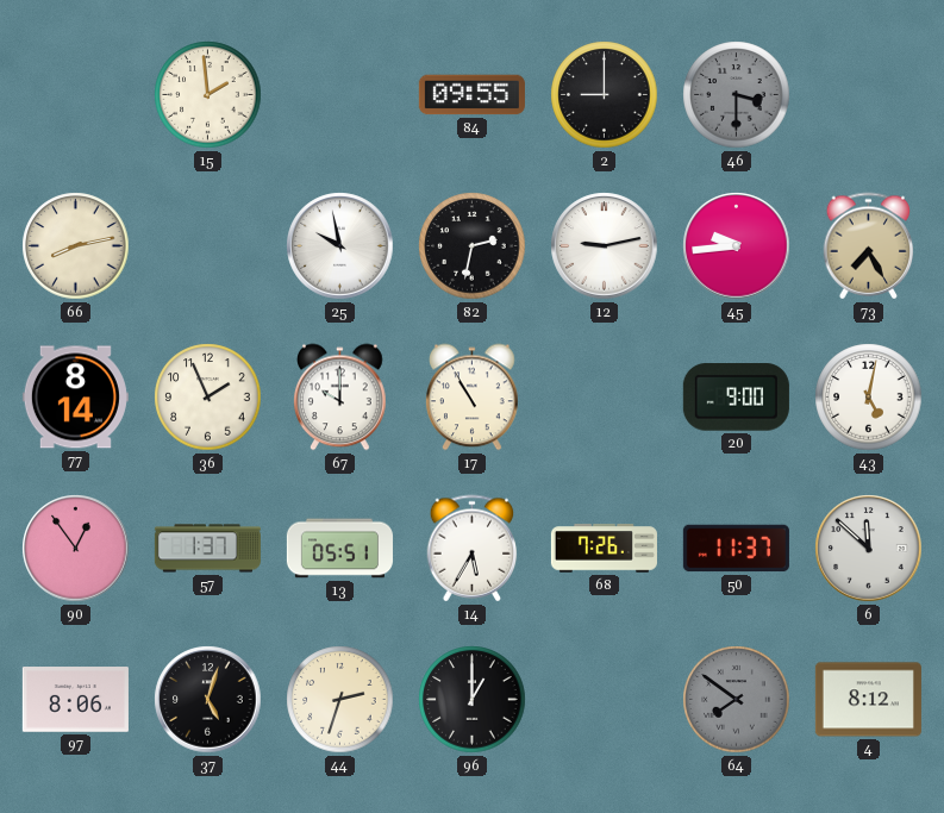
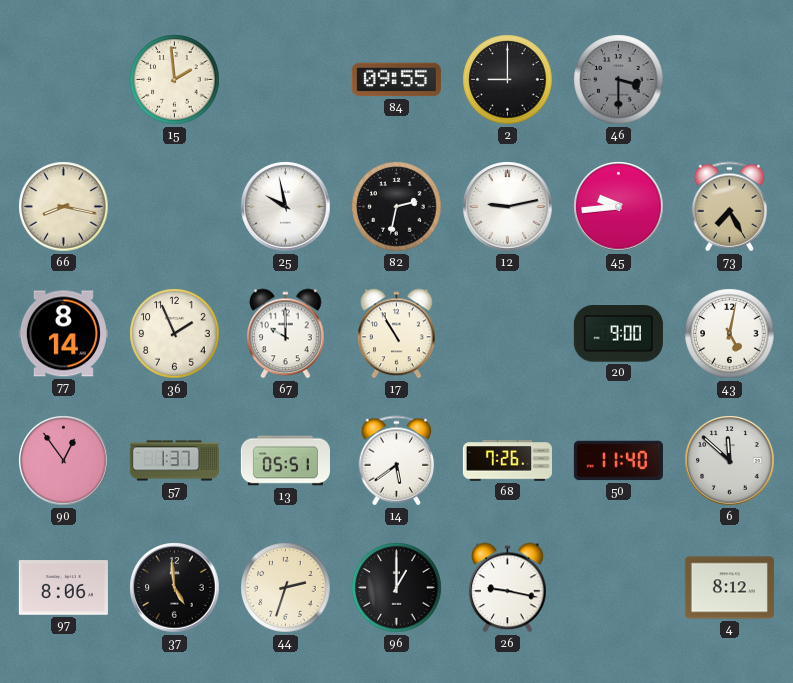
66: 8:13 -> 8:17 (64, 207)
14: 5:35 -> 5:39 (397, 461)
50: 11:37 -> 11:40 (618, 461)
37: 5:03 -> 4:59 (175, 588)
26: none -> 9:17 (508, 588)
64: 7:51 -> none (737, 700)
